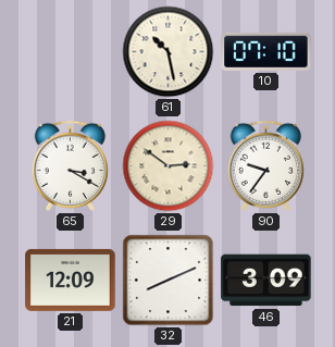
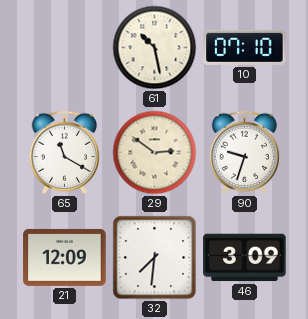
65: 3:20 -> 11:20 (64, 152)
90: 9:36 -> 9:33 (244, 152)
32: 8:11 -> 7:31 (155, 258)
